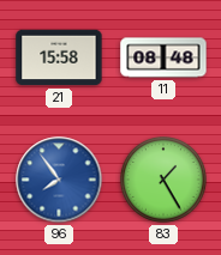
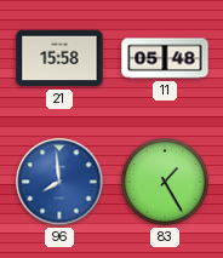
11: 08:48 -> 05:48 (165, 58)
96: 7:54 -> 7:59 (59, 182)
